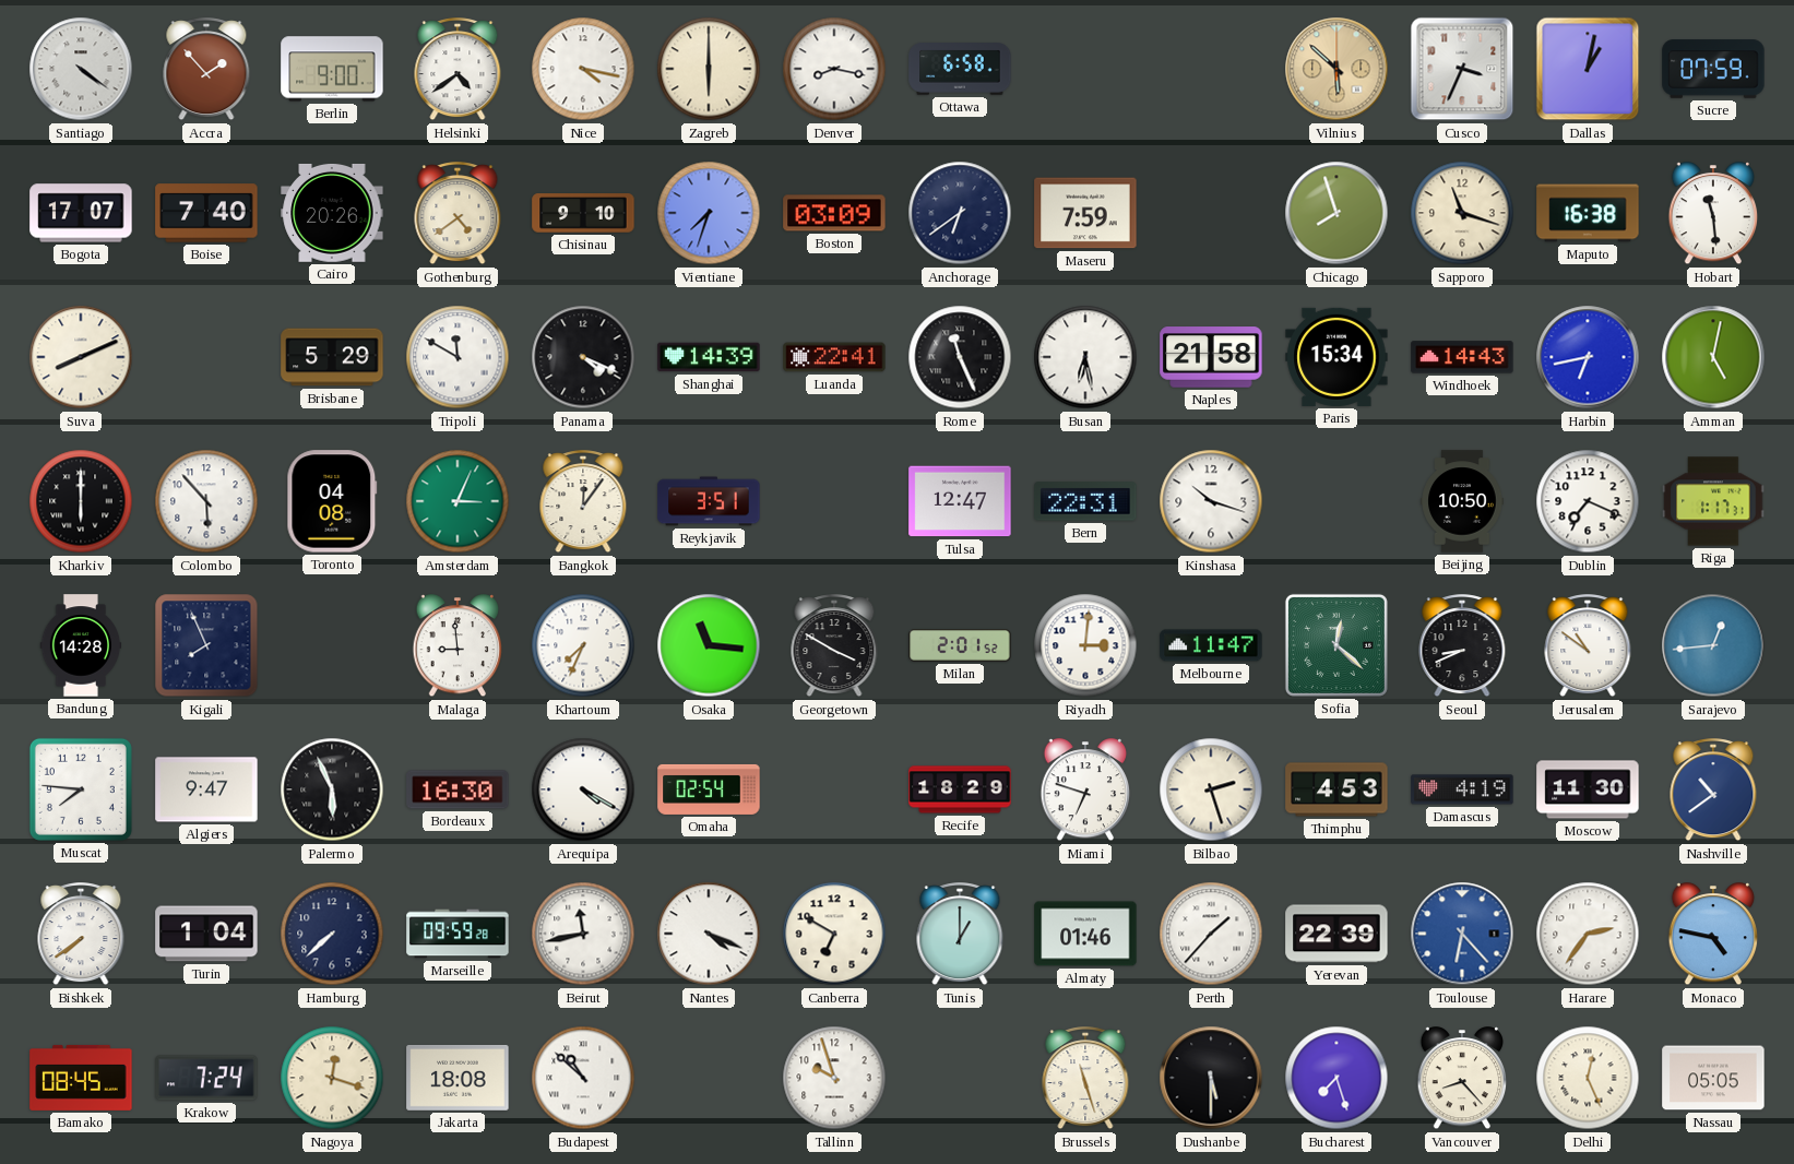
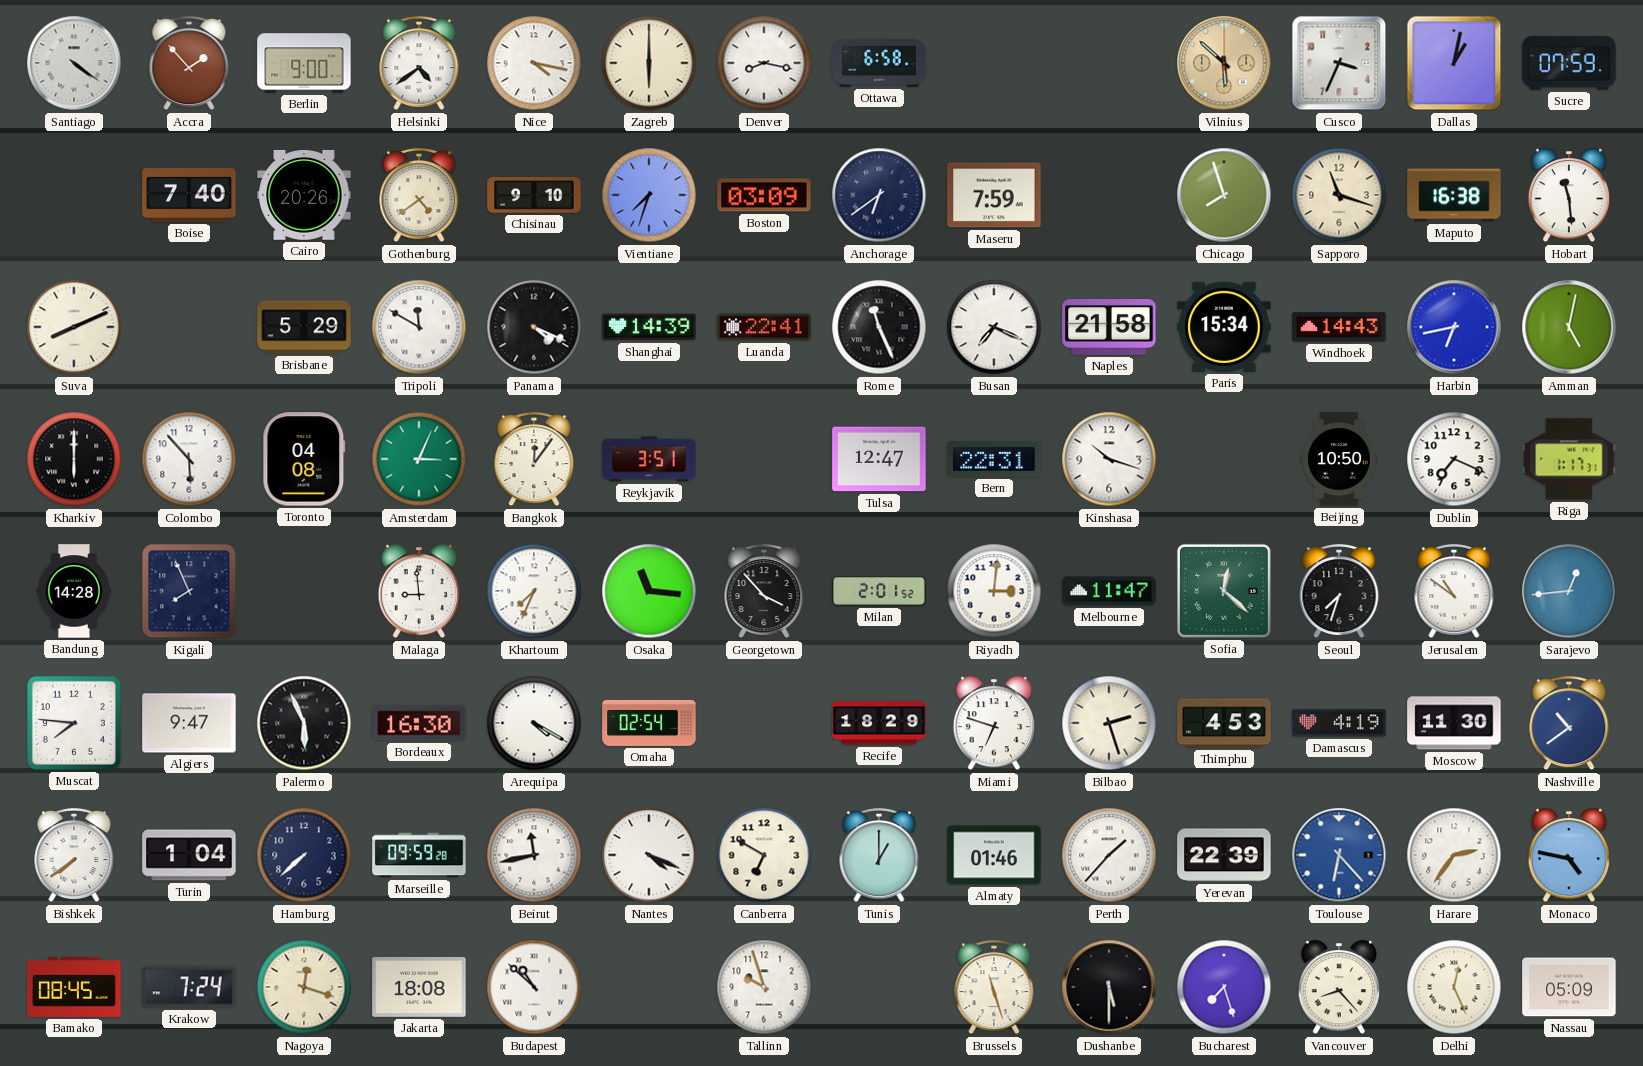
Bogota: 17:07 -> none (81, 213)
Busan: 6:28 -> 7:19 (994, 327)
Georgetown: 3:50 -> 3:53 (764, 592)
Seoul: 8:41 -> 7:33 (1339, 592)
Nassau: 05:05 -> 05:09 (1569, 987)
